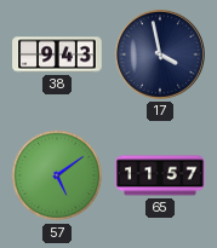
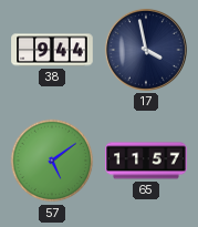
38: 9:43 -> 9:44 (52, 50)
